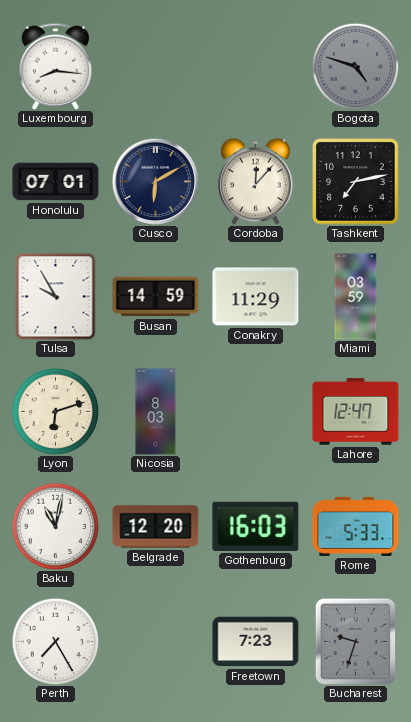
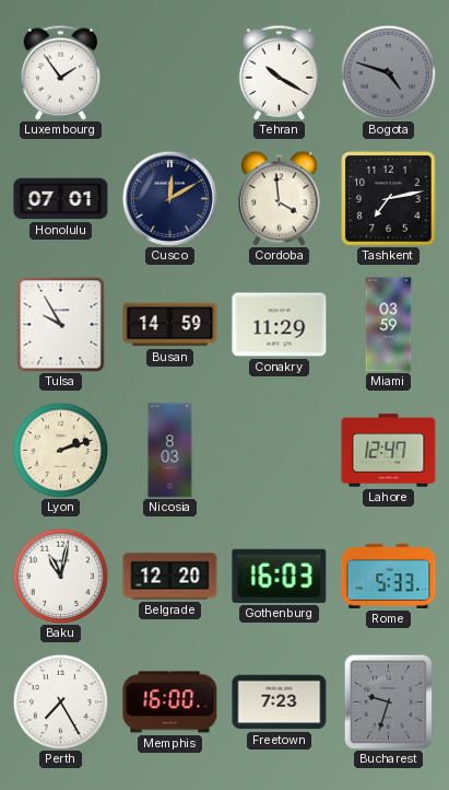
Luxembourg: 8:16 -> 1:54 (61, 72)
Tehran: none -> 10:20 (280, 72)
Cusco: 6:10 -> 12:10 (169, 198)
Cordoba: 12:07 -> 3:59 (280, 198)
Lyon: 6:12 -> 2:12 (60, 450)
Memphis: none -> 16:00 (170, 702)
